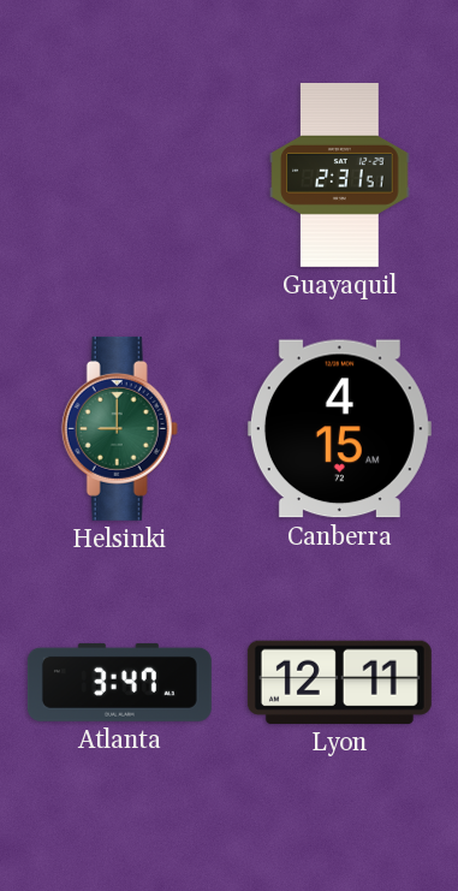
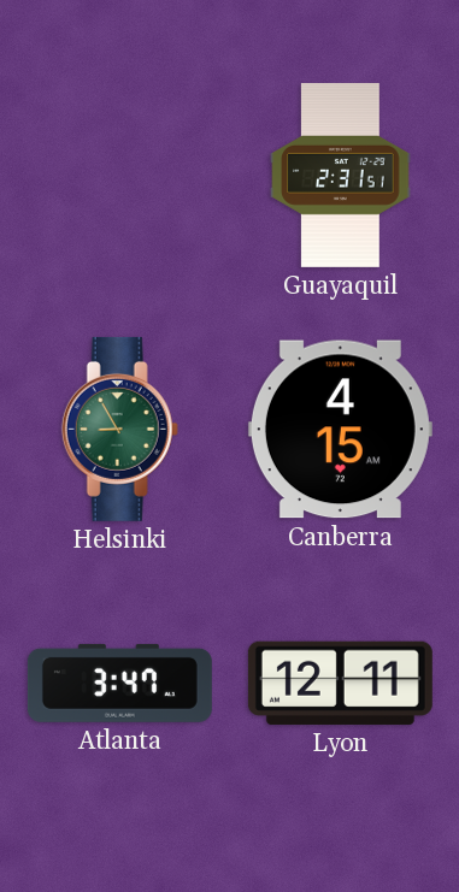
Helsinki: 9:00 -> 8:55 (119, 429)
